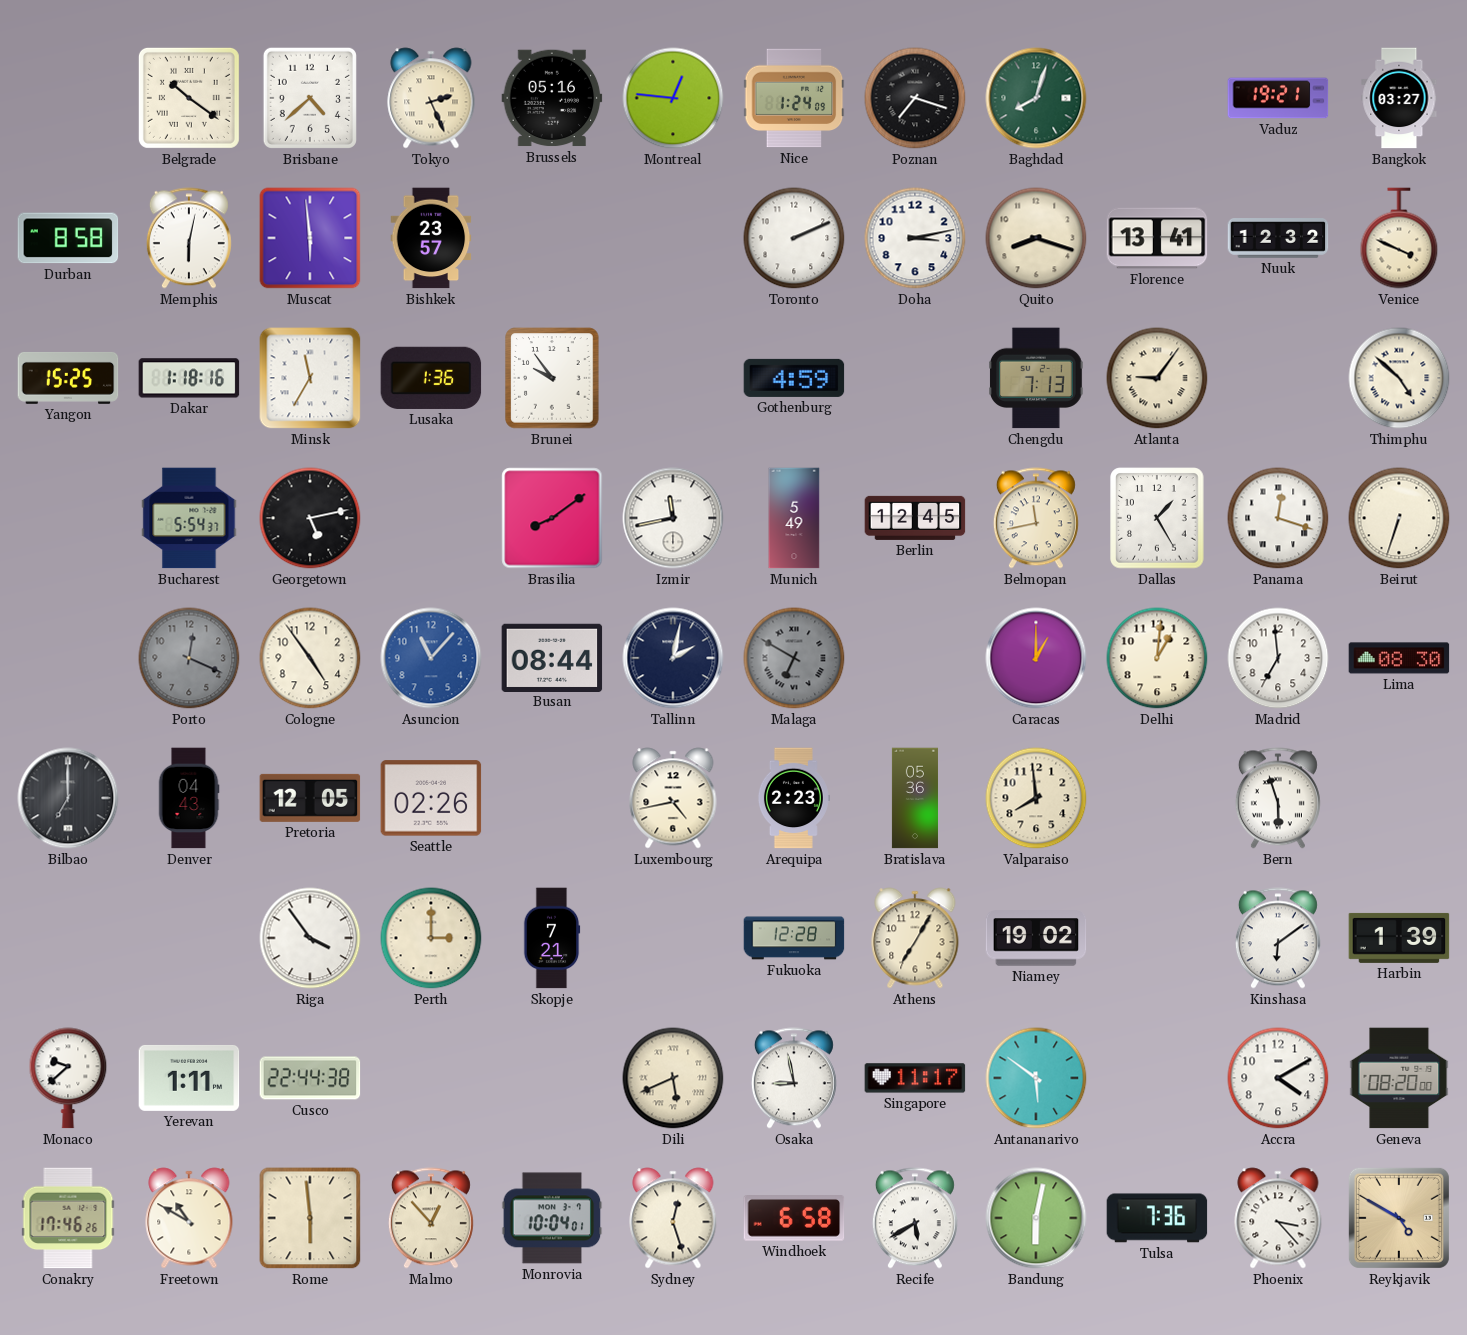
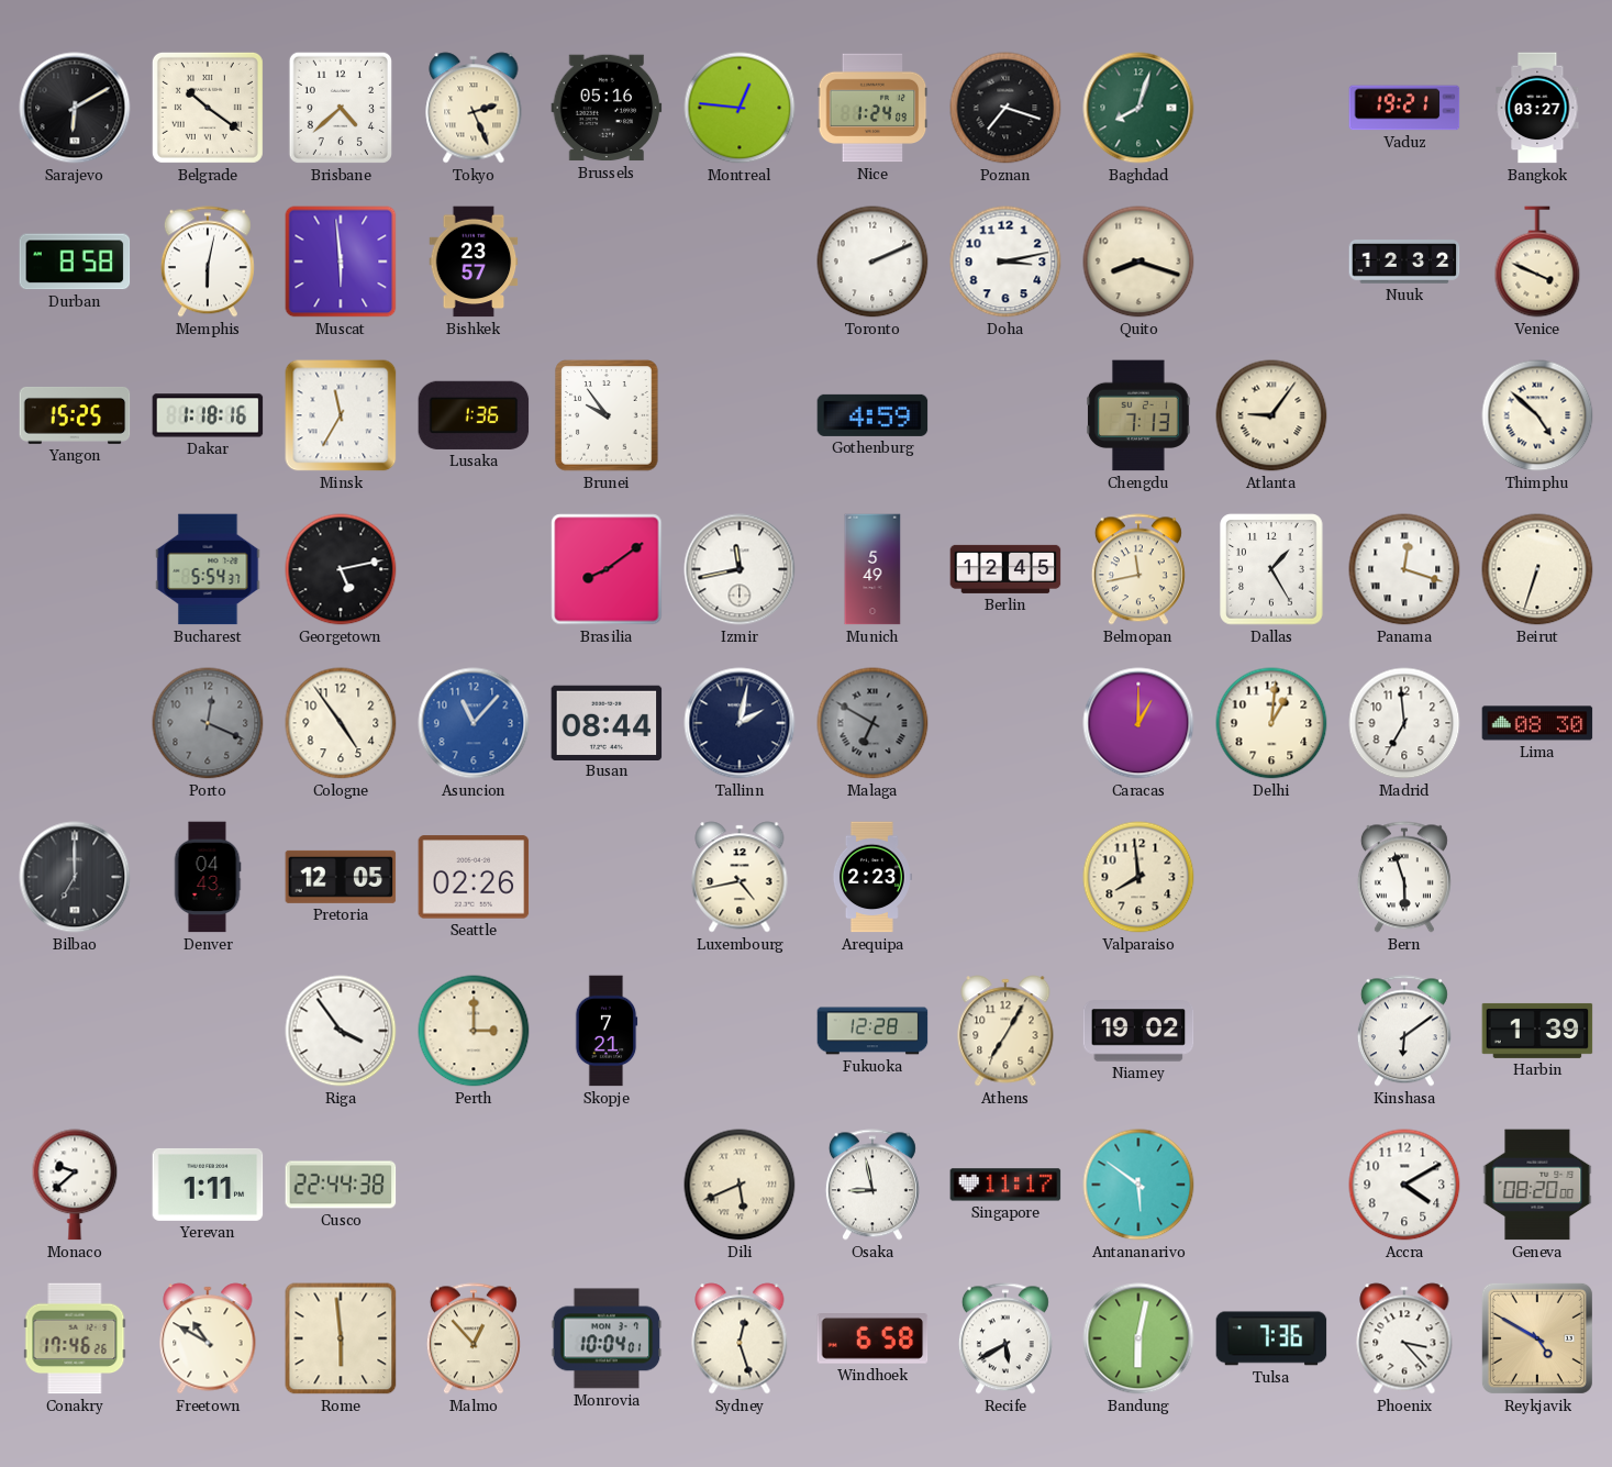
Sarajevo: none -> 6:10 (75, 108)
Florence: 13:41 -> none (1157, 238)
Bratislava: 05:36 -> none (915, 798)
